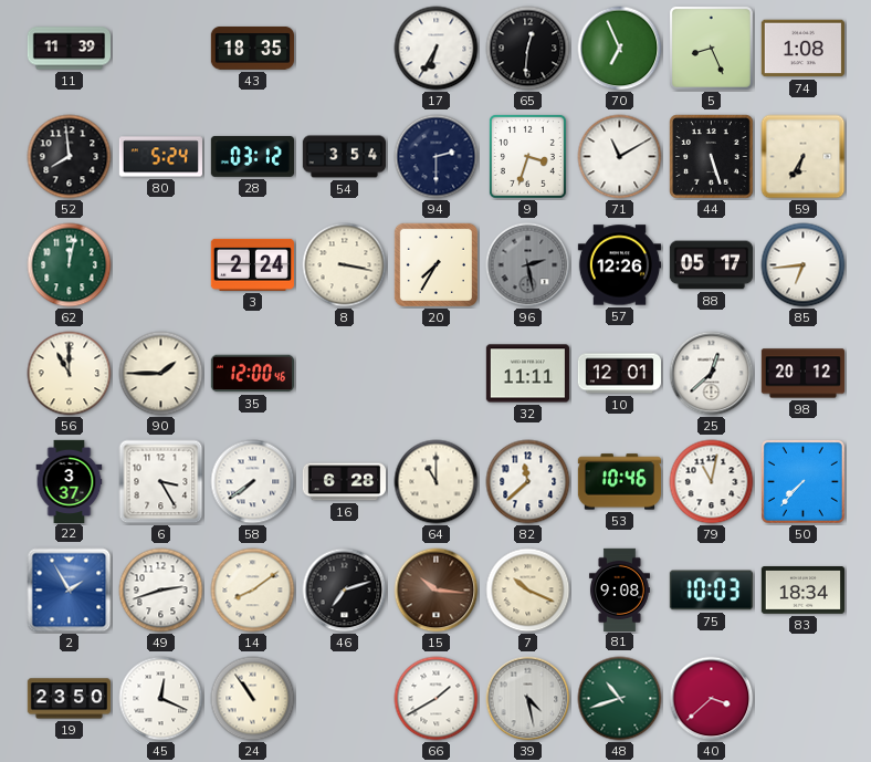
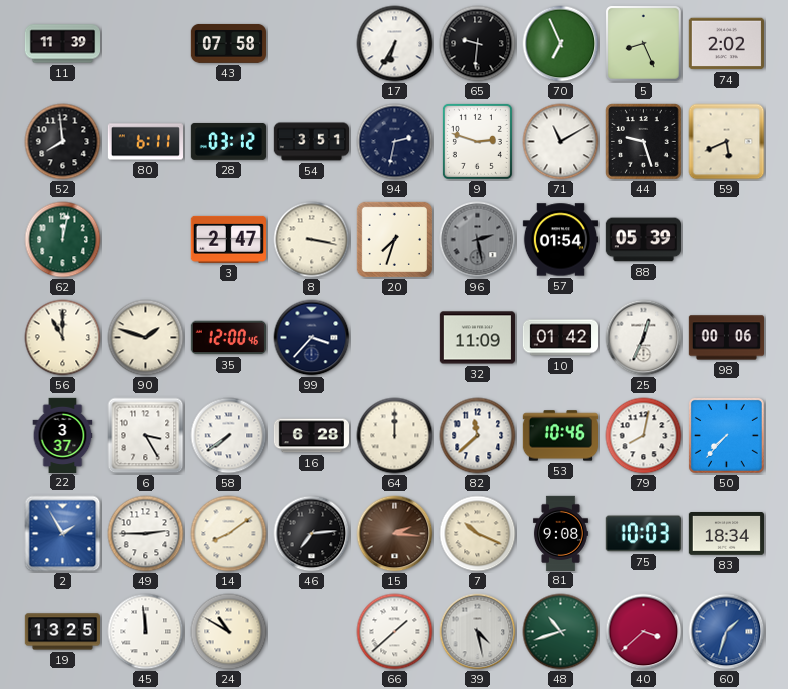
43: 18:35 -> 07:58 (228, 43)
65: 12:31 -> 9:31 (478, 44)
74: 1:08 -> 2:02 (726, 44)
80: 5:24 -> 6:11 (145, 142)
54: 3:54 -> 3:51 (311, 142)
94: 2:30 -> 2:32 (395, 142)
9: 3:33 -> 2:48 (477, 141)
44: 5:27 -> 9:27 (644, 142)
59: 6:35 -> 5:41 (727, 142)
3: 2:24 -> 2:47 (228, 239)
20: 7:35 -> 7:33 (394, 239)
57: 12:26 -> 01:54 (560, 240)
88: 05:17 -> 05:39 (643, 240)
85: 6:44 -> none (804, 265)
90: 1:45 -> 1:48 (146, 338)
99: none -> 3:37 (312, 338)
32: 11:11 -> 11:09 (477, 338)
10: 12:01 -> 01:42 (560, 338)
25: 12:38 -> 12:34 (644, 338)
98: 20:12 -> 00:06 (726, 338)
64: 11:00 -> 12:00 (395, 436)
79: 11:02 -> 8:02 (644, 436)
49: 2:42 -> 2:45 (146, 534)
46: 7:12 -> 7:14 (312, 534)
15: 10:16 -> 2:16 (395, 534)
19: 23:50 -> 13:25 (62, 632)
45: 12:19 -> 11:59 (146, 632)
24: 10:54 -> 10:50 (229, 632)
66: 1:40 -> 1:38 (395, 632)
60: none -> 1:33 (727, 632)
